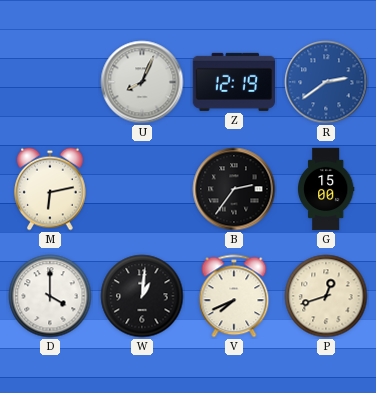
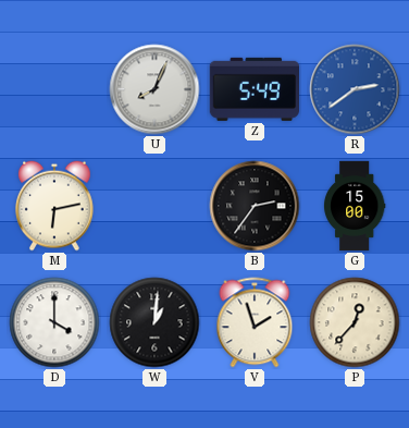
Z: 12:19 -> 5:49 (253, 89)
V: 7:41 -> 1:57 (255, 322)
P: 12:42 -> 12:37 (355, 322)
